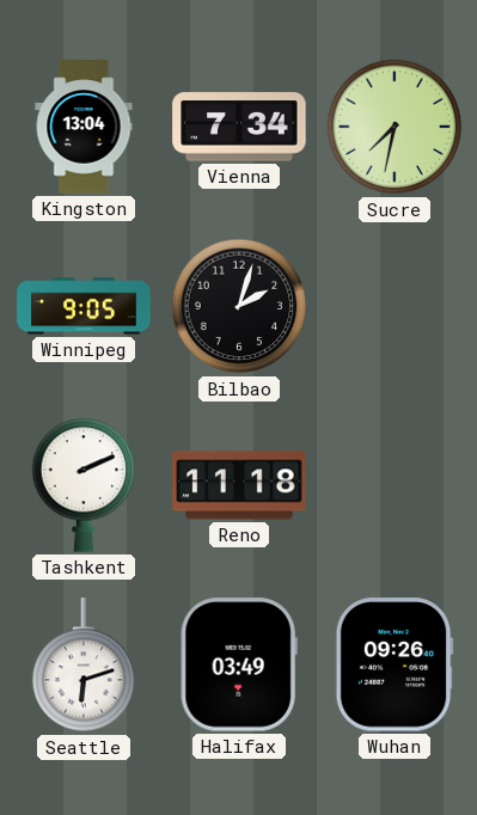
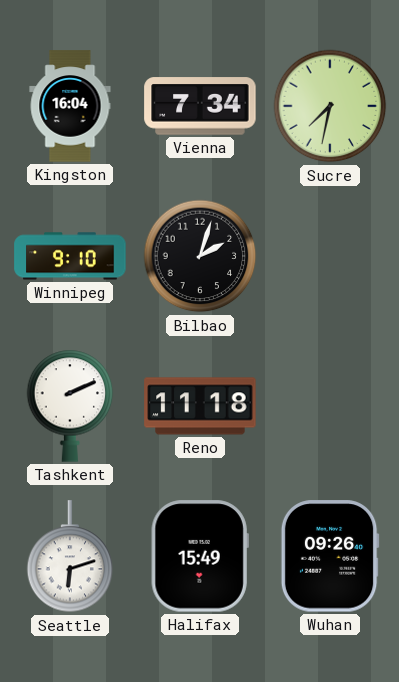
Kingston: 13:04 -> 16:04 (70, 106)
Winnipeg: 9:05 -> 9:10 (70, 256)
Halifax: 03:49 -> 15:49 (200, 556)
